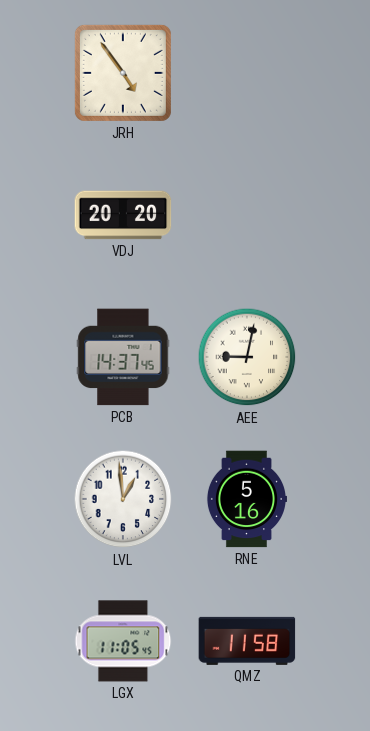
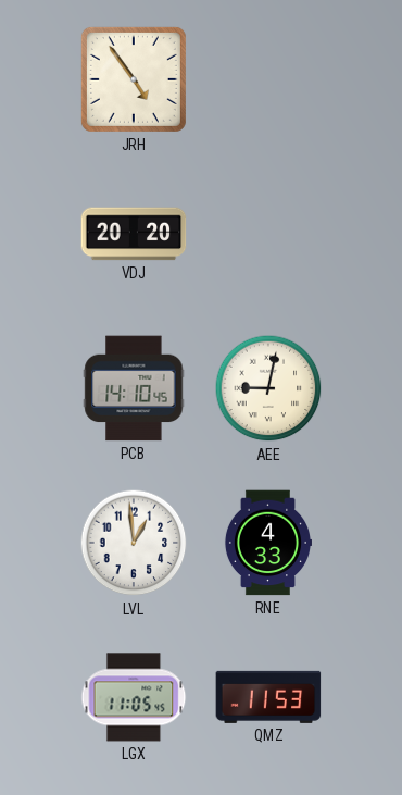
PCB: 14:37 -> 14:10 (134, 388)
RNE: 5:16 -> 4:33 (267, 543)
QMZ: 11:58 -> 11:53 (268, 697)
